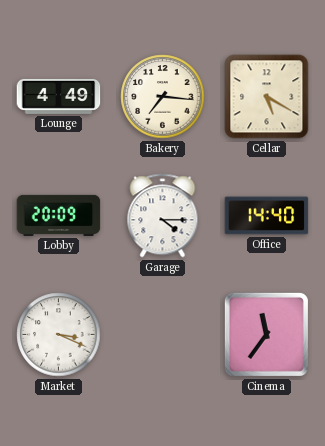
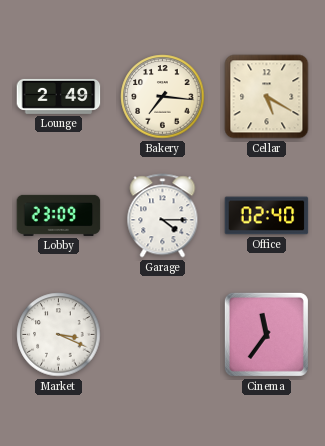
Lounge: 4:49 -> 2:49 (59, 96)
Lobby: 20:09 -> 23:09 (59, 215)
Office: 14:40 -> 02:40 (267, 216)
